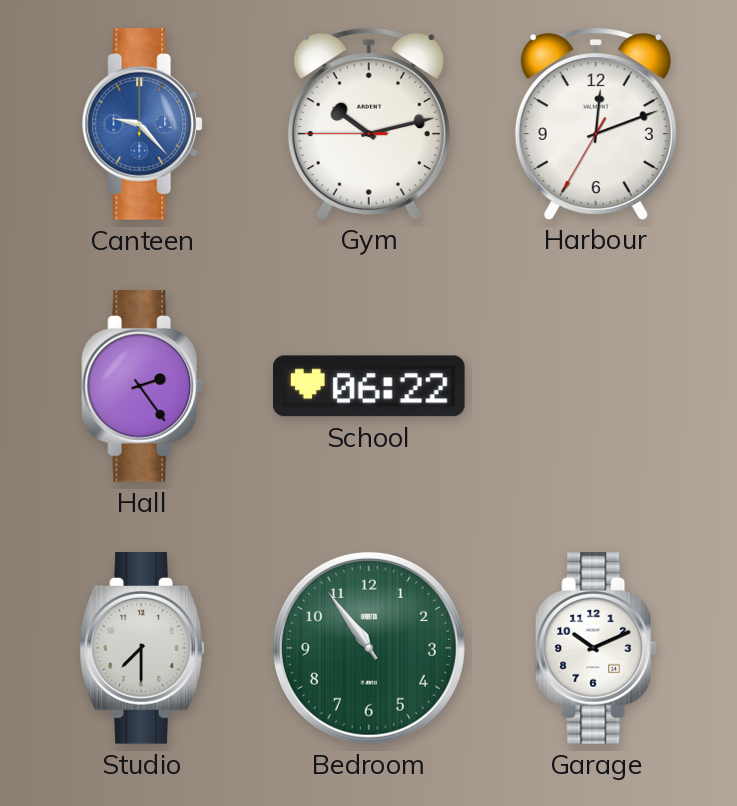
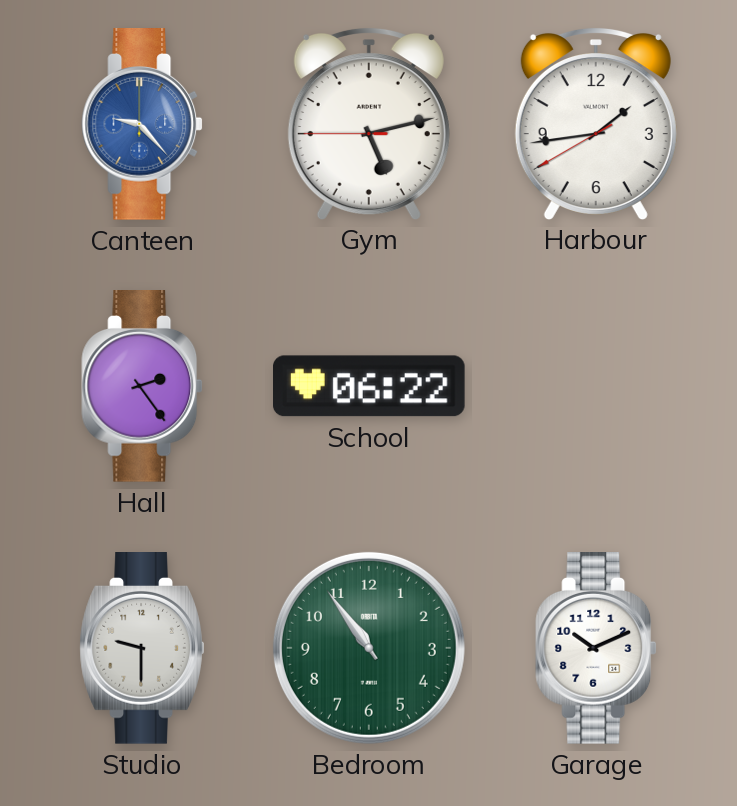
Gym: 10:12 -> 5:12 (369, 123)
Harbour: 12:11 -> 1:43 (596, 123)
Studio: 7:30 -> 9:30 (142, 649)
